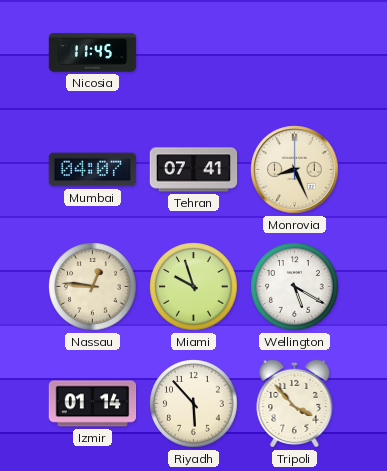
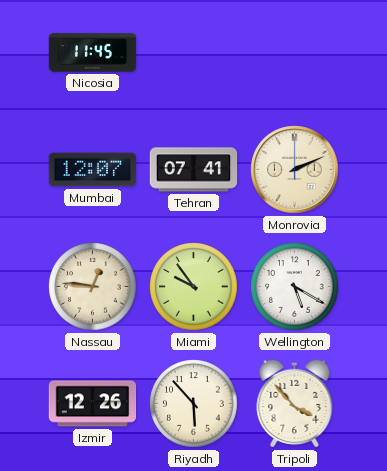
Mumbai: 04:07 -> 12:07 (93, 170)
Monrovia: 8:26 -> 2:11 (295, 170)
Miami: 9:57 -> 9:54 (194, 287)
Izmir: 01:14 -> 12:26 (93, 404)
